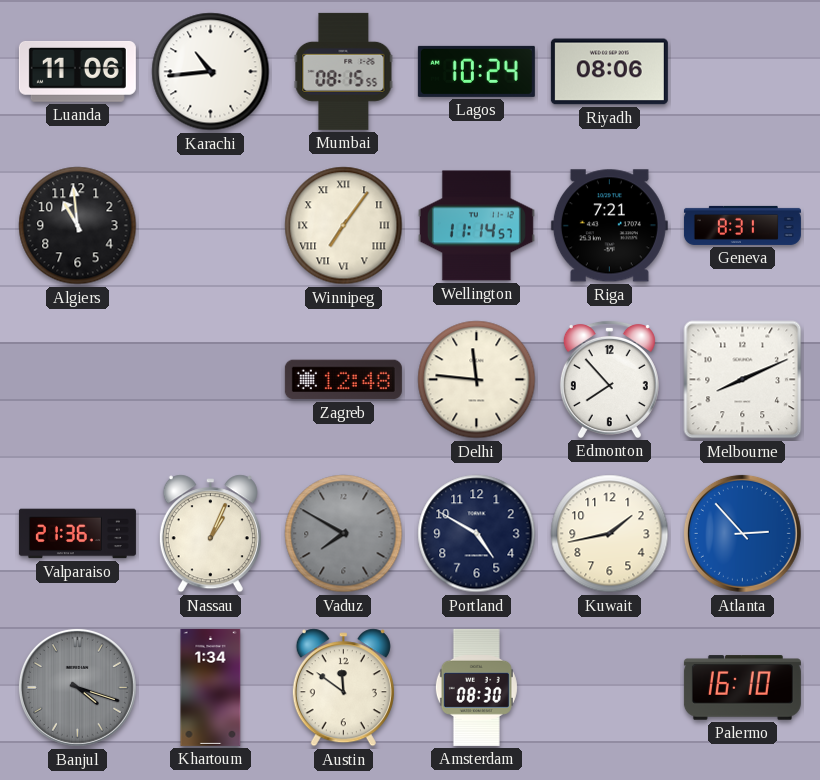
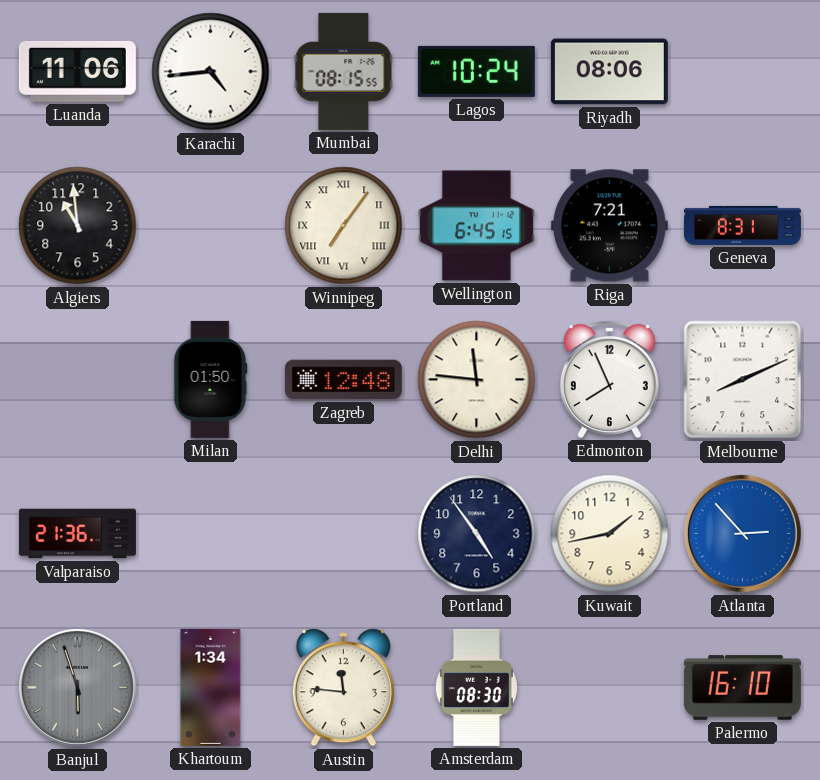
Karachi: 10:44 -> 4:44 (211, 72)
Wellington: 11:14 -> 6:45 (476, 226)
Milan: none -> 01:50 (211, 379)
Edmonton: 7:53 -> 7:56 (609, 379)
Nassau: 1:04 -> none (210, 534)
Vaduz: 7:50 -> none (344, 534)
Portland: 4:50 -> 4:54 (477, 534)
Banjul: 4:18 -> 5:57 (77, 687)
Austin: 11:51 -> 11:46 (343, 688)
